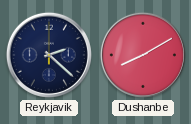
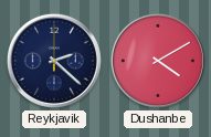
Dushanbe: 8:10 -> 4:10 (158, 61)
